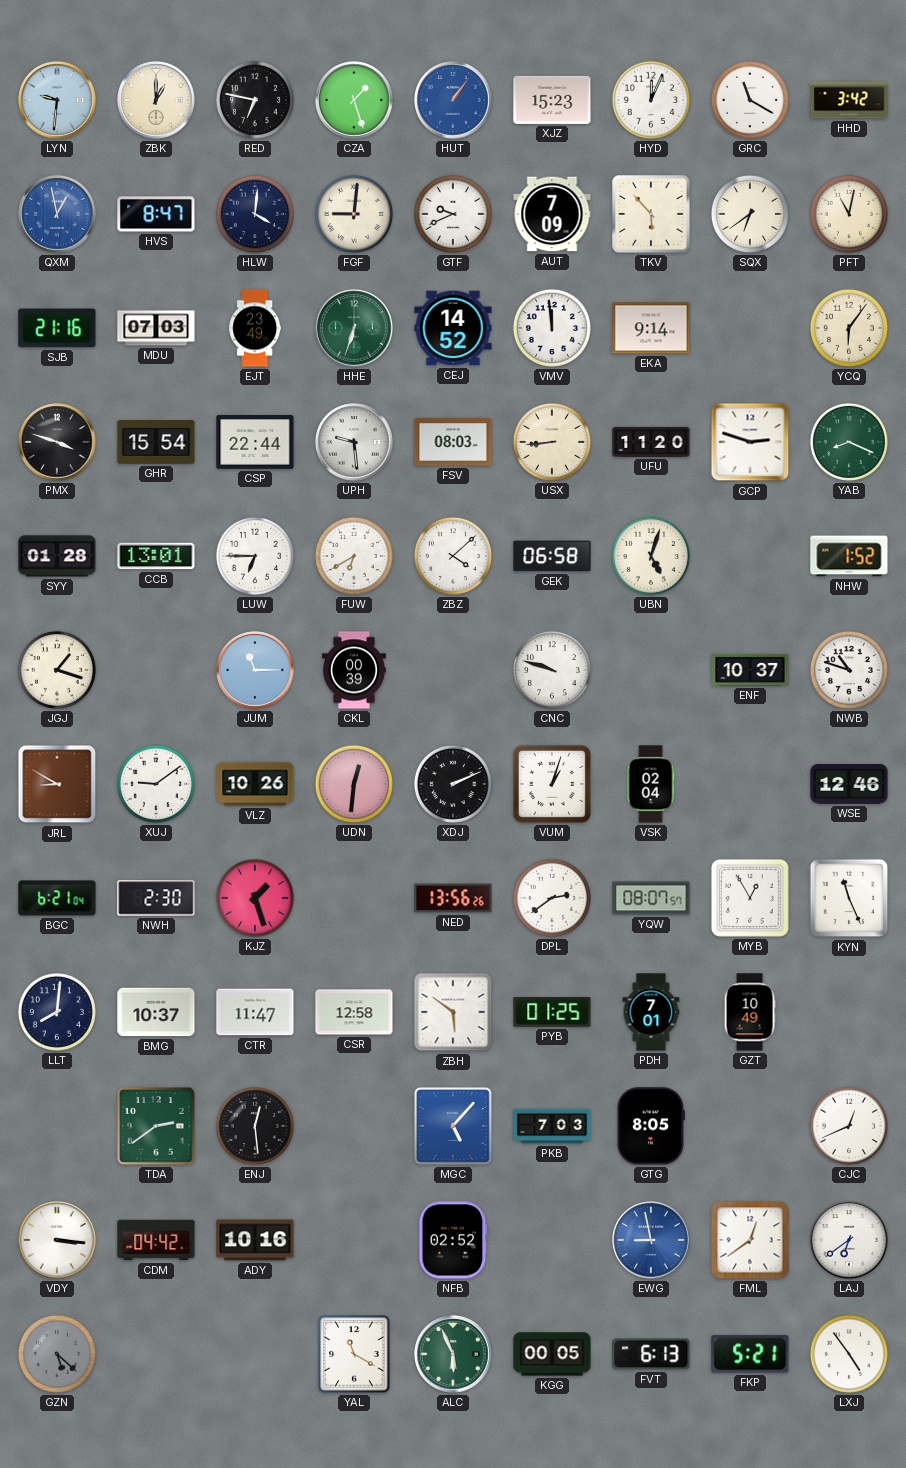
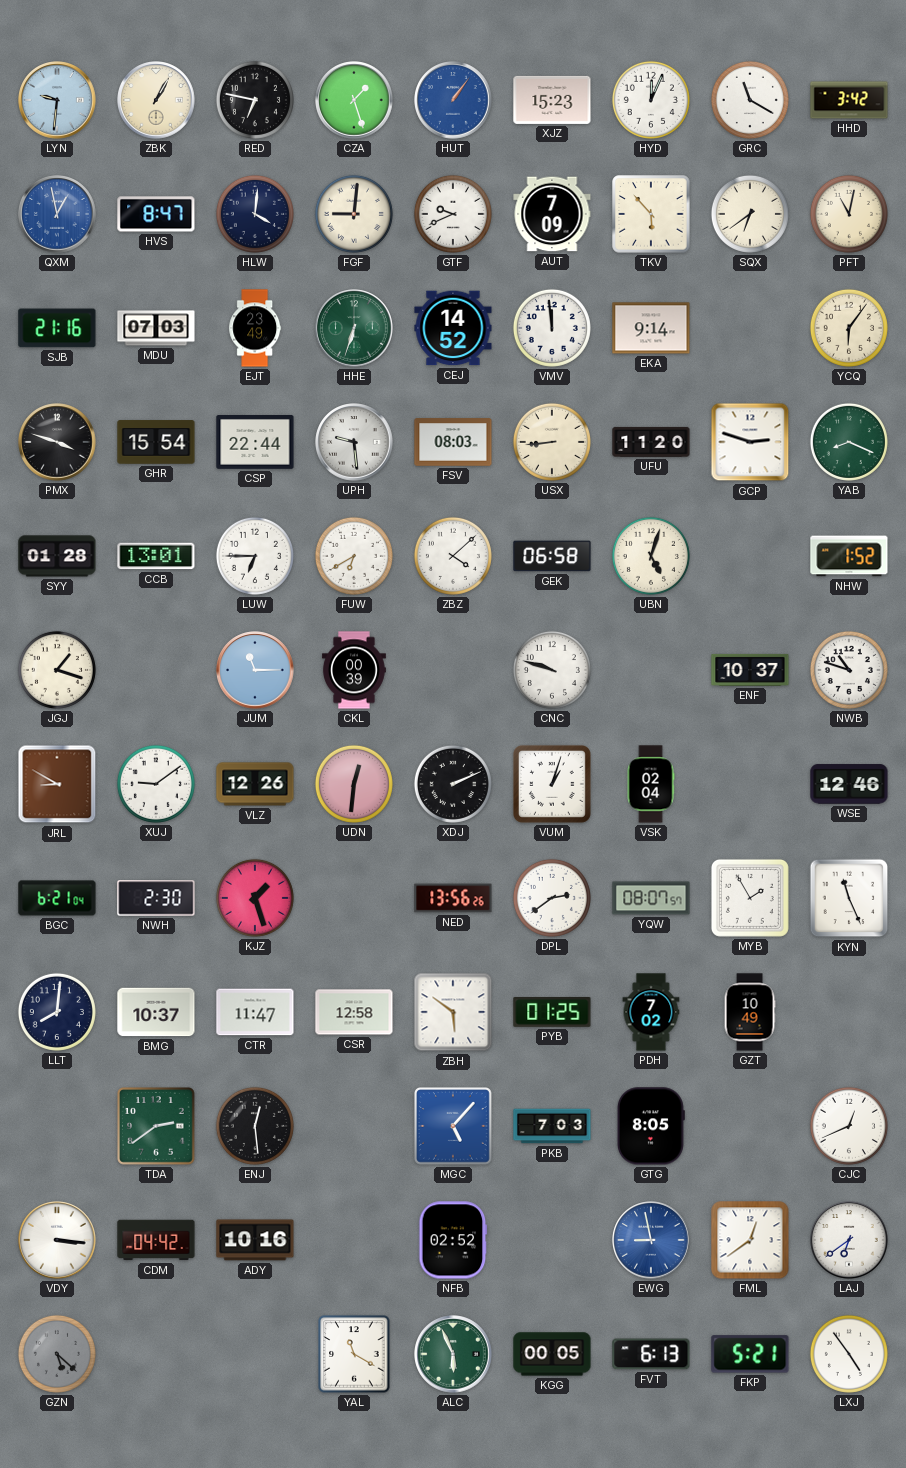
ZBK: 1:00 -> 1:05 (156, 100)
VLZ: 10:26 -> 12:26 (255, 784)
MYB: 12:55 -> 1:55 (750, 898)
PDH: 7:01 -> 7:02 (651, 1012)
